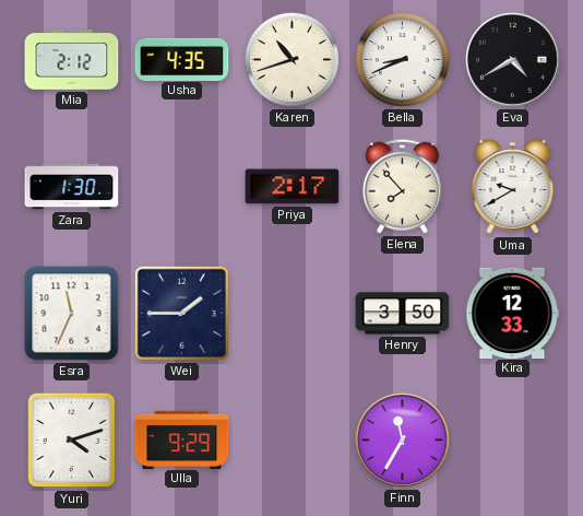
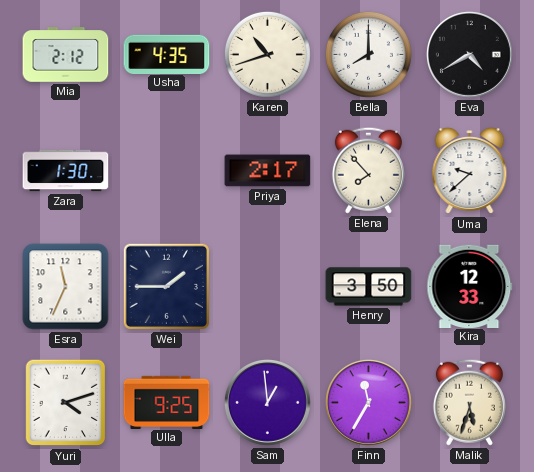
Bella: 8:41 -> 8:00 (368, 54)
Uma: 9:40 -> 9:38 (470, 171)
Ulla: 9:29 -> 9:25 (167, 402)
Sam: none -> 12:59 (267, 402)
Malik: none -> 5:33 (469, 402)
